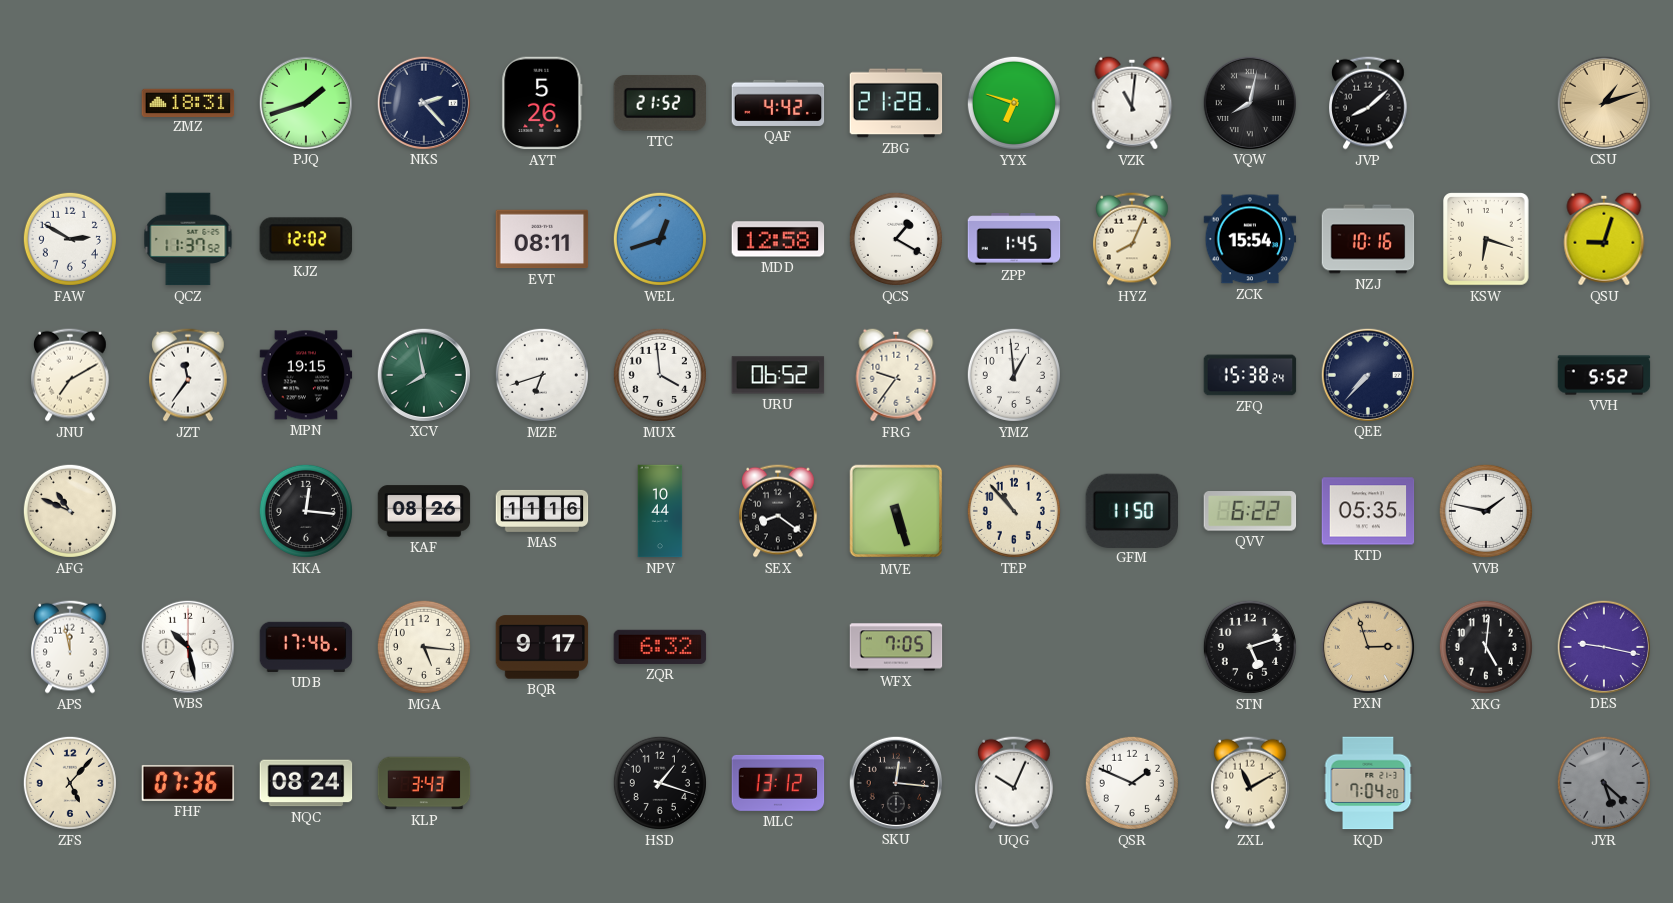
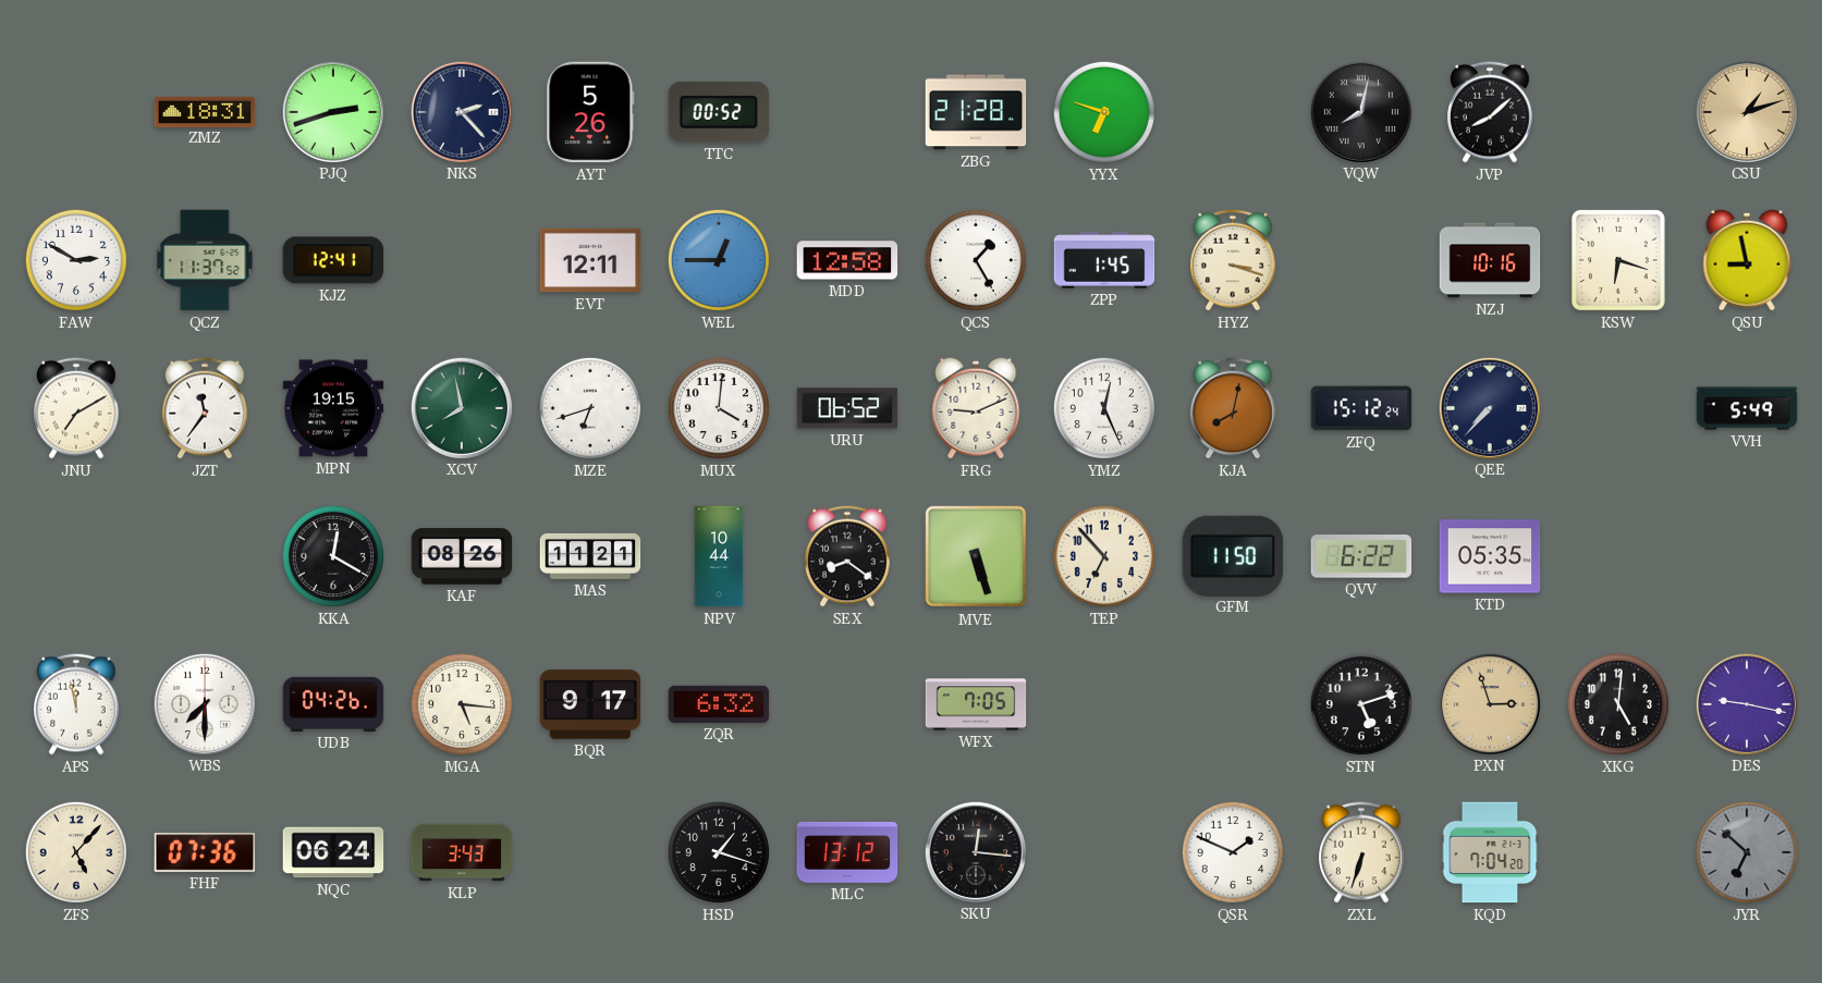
PJQ: 1:42 -> 2:42 (332, 111)
TTC: 21:52 -> 00:52 (718, 112)
QAF: 4:42 -> none (778, 103)
VZK: 11:01 -> none (1132, 103)
KJZ: 12:02 -> 12:41 (333, 260)
EVT: 08:11 -> 12:11 (590, 260)
WEL: 12:42 -> 12:45 (719, 260)
QCS: 1:20 -> 1:25 (976, 260)
HYZ: 8:04 -> 3:18 (1234, 260)
ZCK: 15:54 -> none (1250, 239)
QSU: 9:03 -> 8:58 (1747, 260)
MUX: 3:59 -> 4:01 (719, 408)
FRG: 9:36 -> 9:11 (976, 408)
YMZ: 12:59 -> 12:26 (1104, 408)
KJA: none -> 8:02 (1234, 408)
ZFQ: 15:38 -> 15:12 (1361, 408)
VVH: 5:52 -> 5:49 (1747, 408)
AFG: 10:49 -> none (70, 511)
KKA: 12:16 -> 12:20 (333, 556)
MAS: 11:16 -> 11:21 (590, 556)
TEP: 10:53 -> 6:53 (1104, 556)
VVB: 1:47 -> none (1486, 511)
WBS: 10:28 -> 7:30 (204, 703)
UDB: 17:46 -> 04:26 (333, 704)
NQC: 08:24 -> 06:24 (333, 852)
UQG: 10:04 -> none (1015, 783)
ZXL: 11:10 -> 6:33 (1362, 852)
JYR: 5:22 -> 6:52 (1747, 852)
